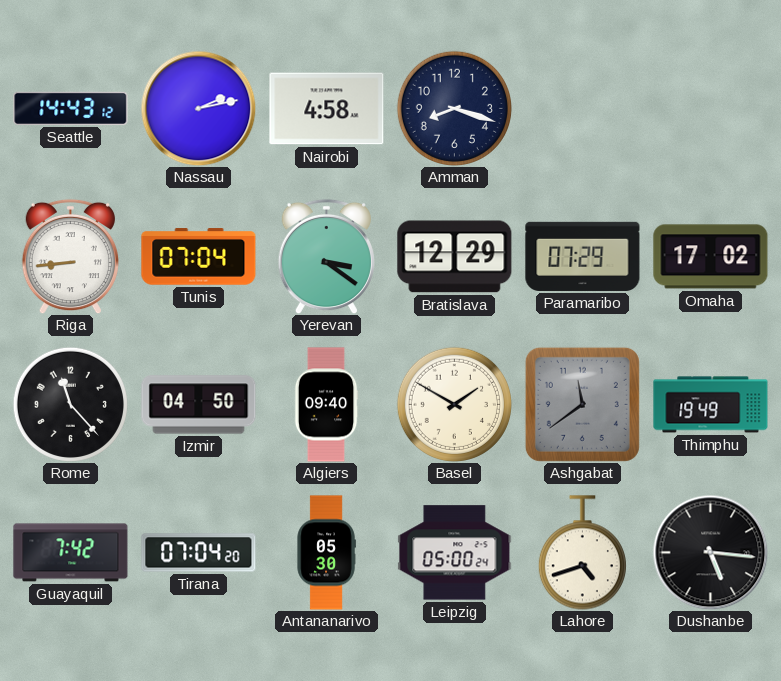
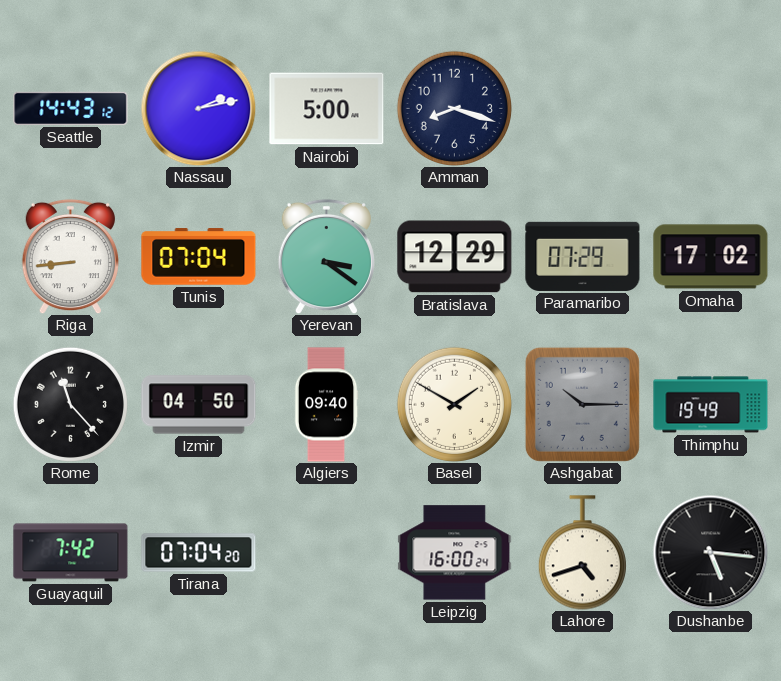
Nairobi: 4:58 -> 5:00 (327, 109)
Ashgabat: 11:39 -> 10:15 (582, 404)
Antananarivo: 05:30 -> none (326, 553)
Leipzig: 05:00 -> 16:00 (455, 553)
